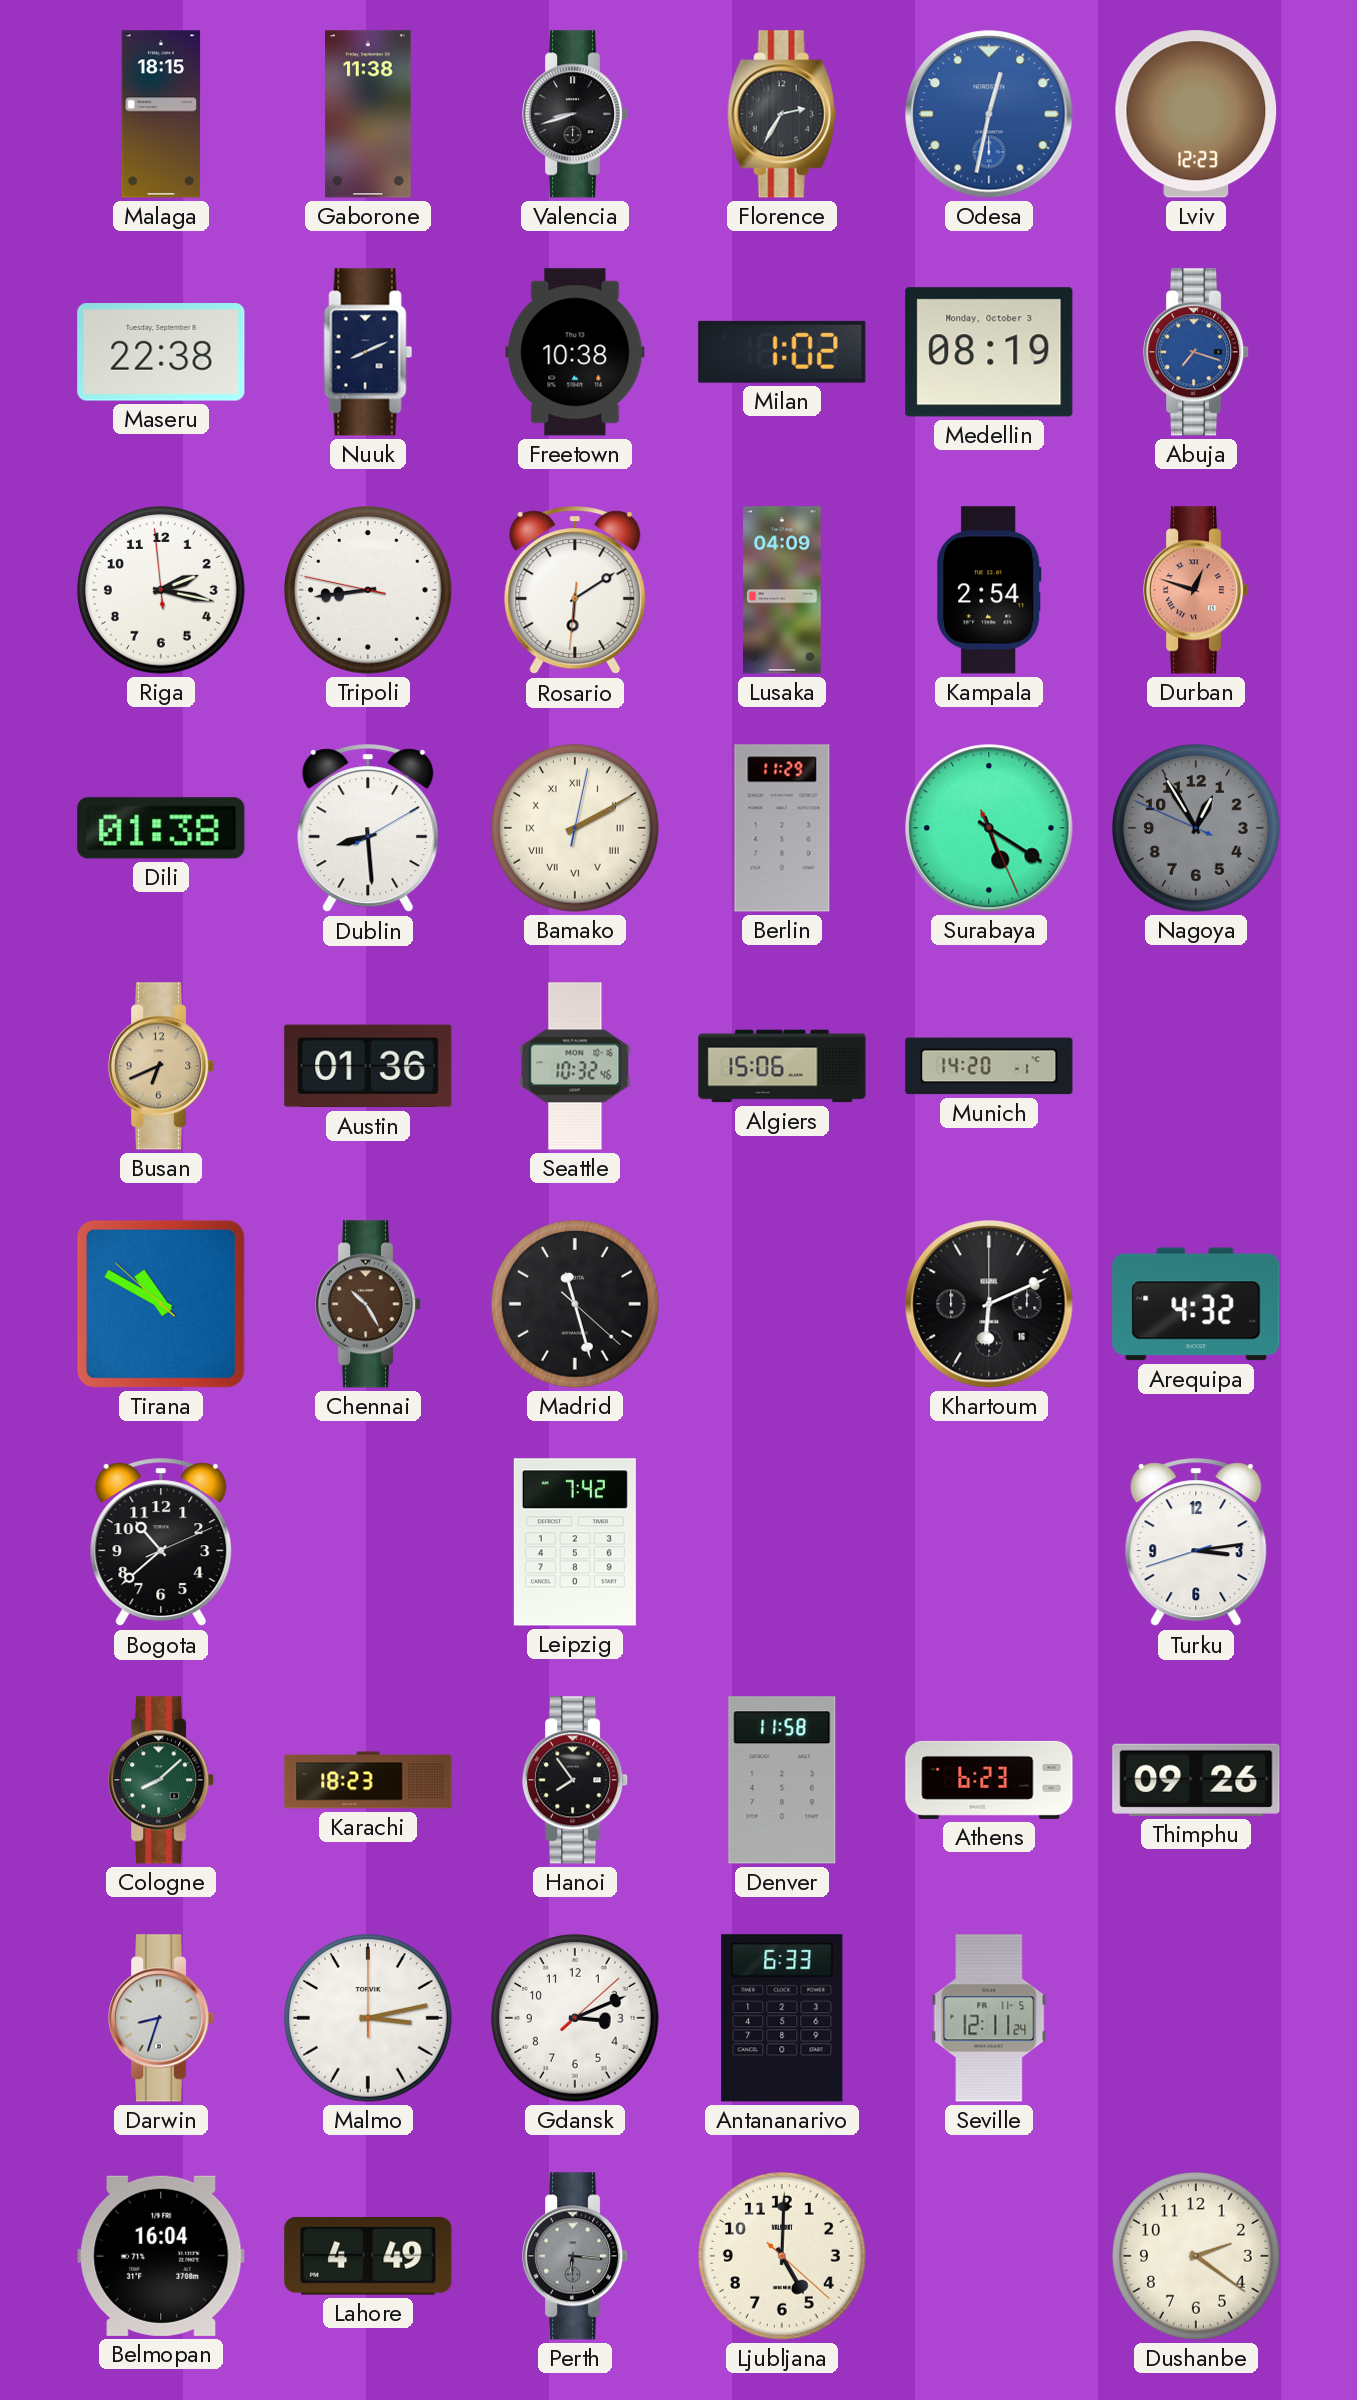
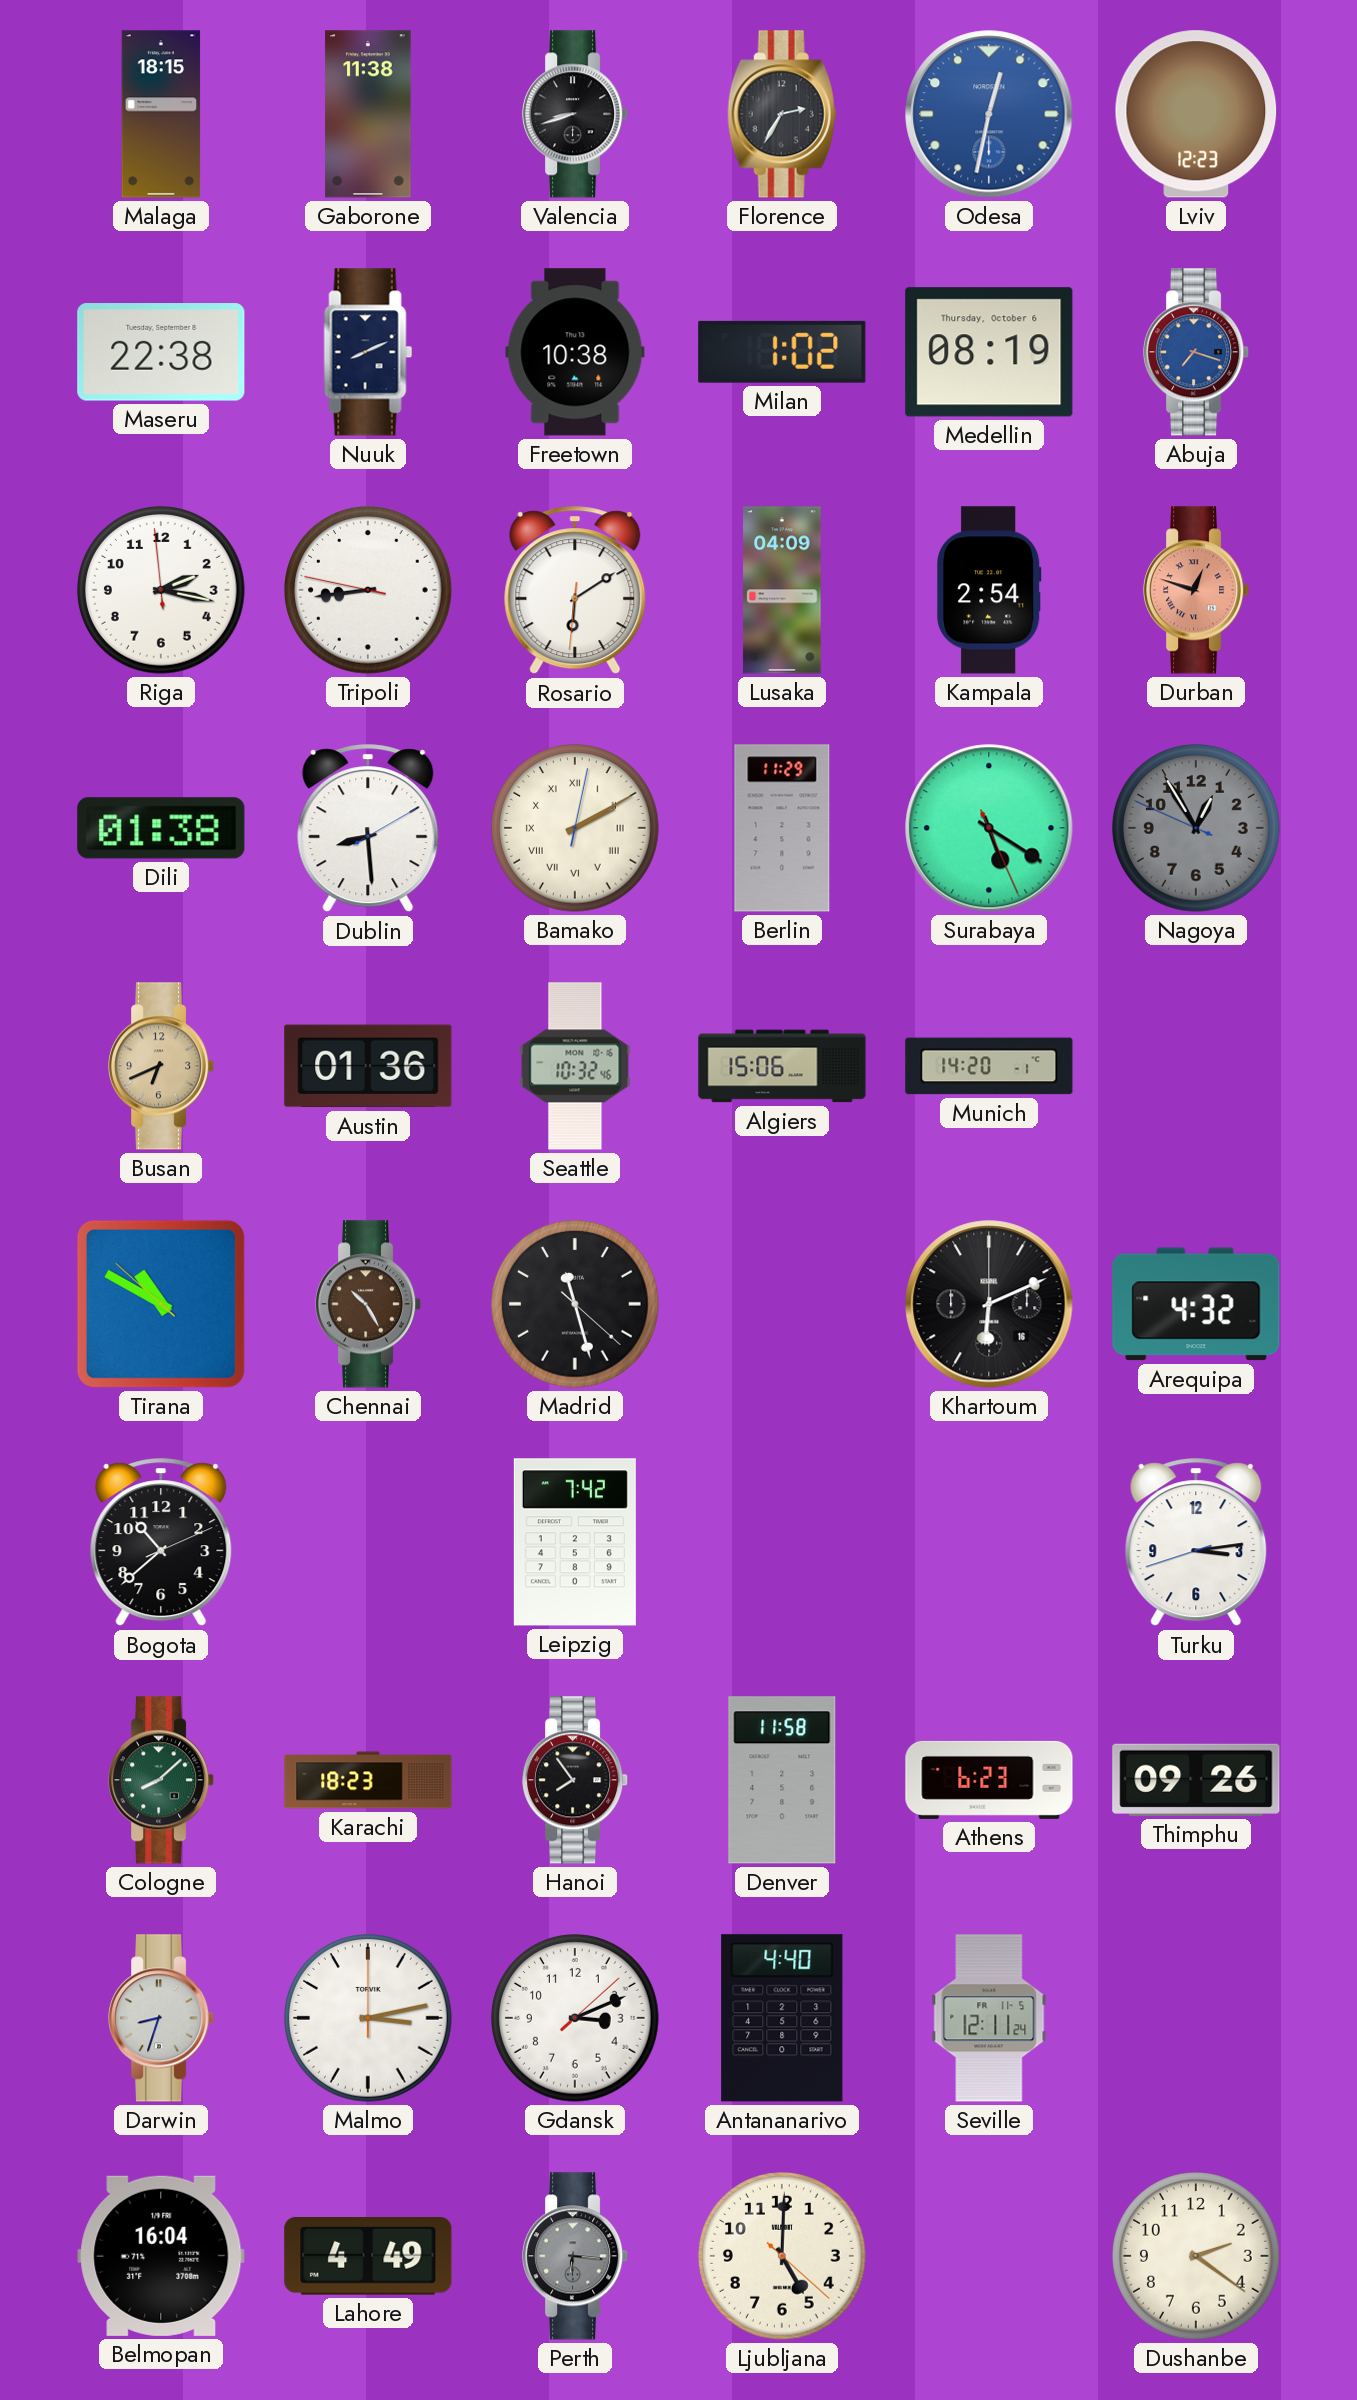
Medellin date: Monday, October 3 -> Thursday, October 6 (989, 352)
Antananarivo: 6:33 -> 4:40 (782, 2018)
